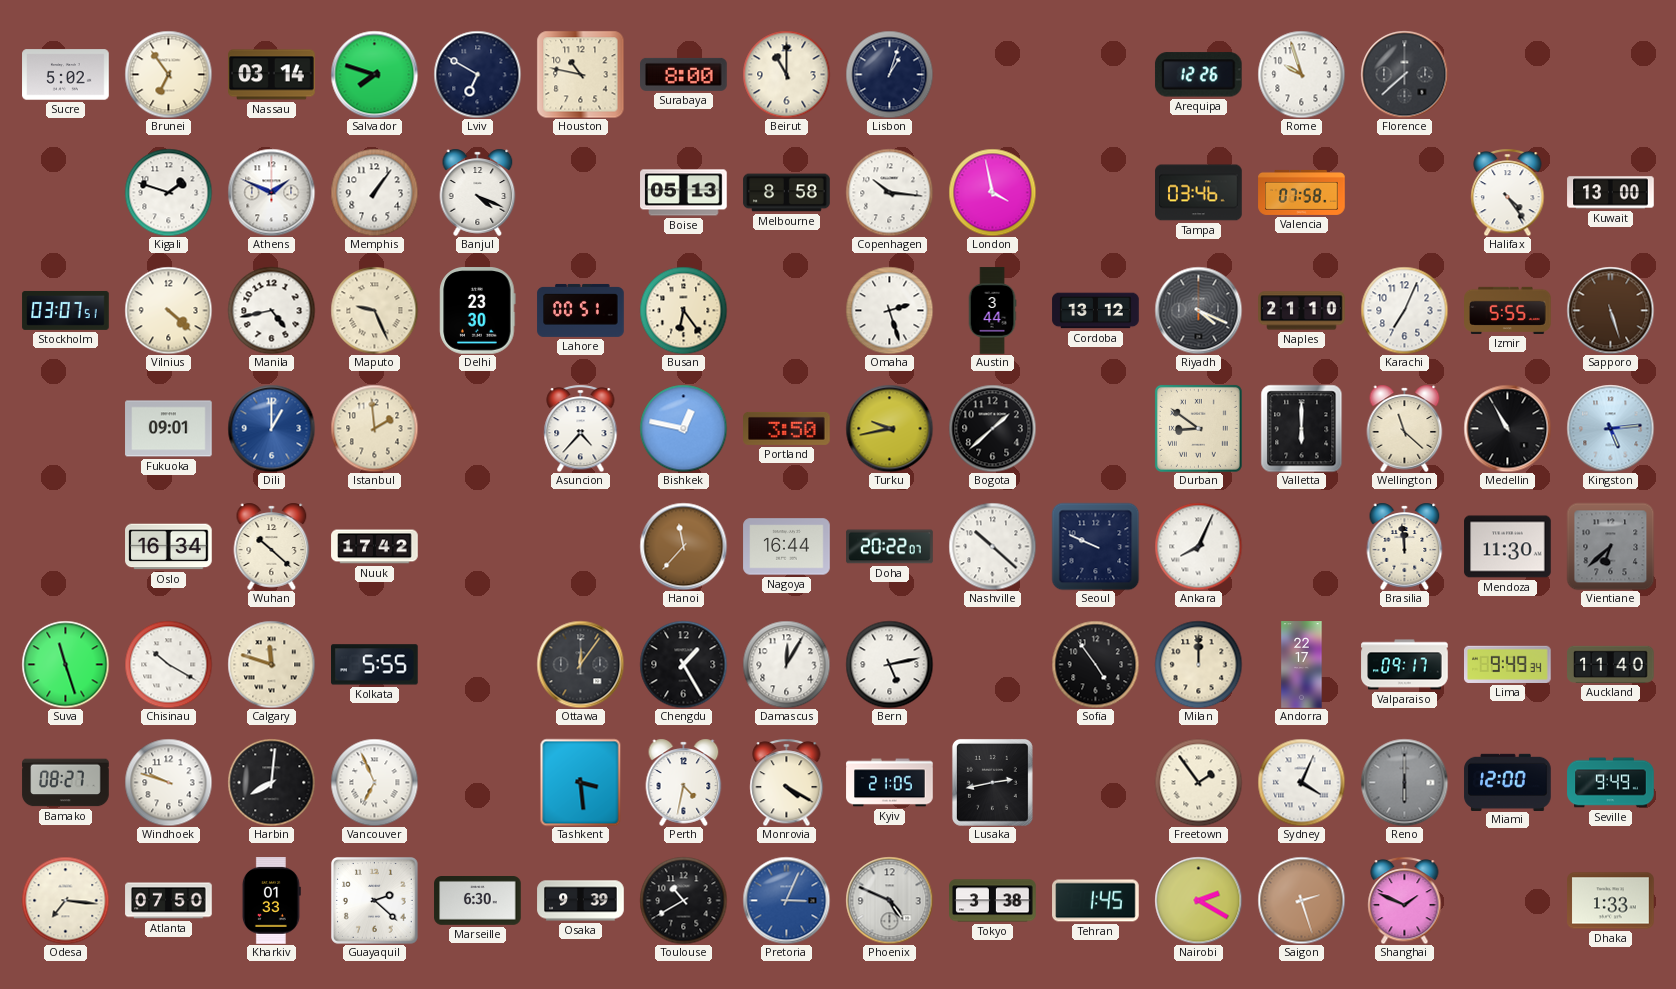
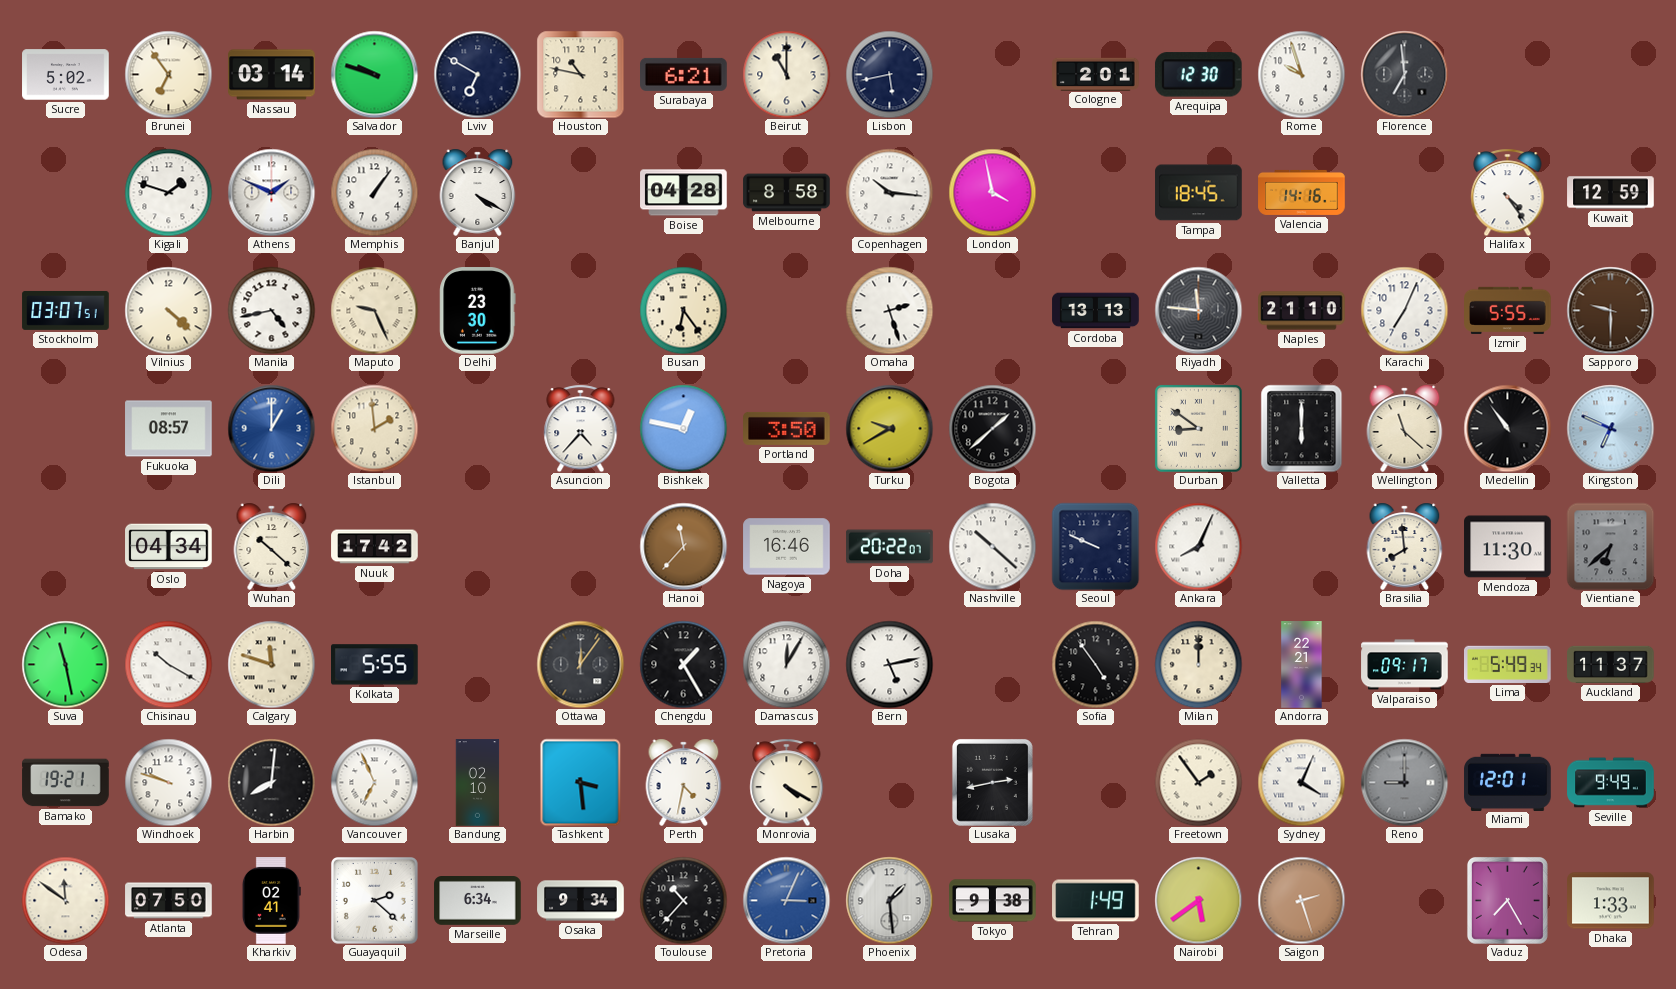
Salvador: 7:48 -> 9:48 (374, 74)
Surabaya: 8:00 -> 6:21 (684, 74)
Lisbon: 1:03 -> 5:43 (889, 74)
Cologne: none -> 2:01 (1096, 74)
Arequipa: 12:26 -> 12:30 (1198, 75)
Florence: 7:38 -> 6:59 (1404, 74)
Banjul: 4:19 -> 4:20 (478, 192)
Boise: 05:13 -> 04:28 (684, 193)
Tampa: 03:46 -> 18:45 (1199, 193)
Valencia: 07:58 -> 14:16 (1302, 192)
Kuwait: 13:00 -> 12:59 (1611, 193)
Lahore: 00:51 -> none (581, 310)
Austin: 3:44 -> none (992, 311)
Cordoba: 13:12 -> 13:13 (1096, 311)
Riyadh: 4:19 -> 11:46 (1198, 310)
Sapporo: 5:27 -> 9:30 (1610, 310)
Fukuoka: 09:01 -> 08:57 (169, 429)
Turku: 9:43 -> 9:40 (889, 428)
Medellin: 10:55 -> 10:54 (1507, 428)
Kingston: 5:14 -> 6:49 (1610, 428)
Oslo: 16:34 -> 04:34 (169, 547)
Nagoya: 16:44 -> 16:46 (787, 547)
Brasilia: 11:59 -> 7:59 (1405, 546)
Suva: 11:27 -> 11:28 (65, 664)
Andorra: 22:17 -> 22:21 (1302, 665)
Lima: 9:49 -> 5:49 (1508, 664)
Auckland: 11:40 -> 11:37 (1611, 664)
Bamako: 08:27 -> 19:21 (66, 783)
Bandung: none -> 02:10 (478, 783)
Kyiv: 21:05 -> none (890, 783)
Reno: 6:00 -> 9:00 (1404, 782)
Miami: 12:00 -> 12:01 (1508, 782)
Odesa: 7:16 -> 11:51 (65, 900)
Kharkiv: 01:33 -> 02:41 (271, 901)
Marseille: 6:30 -> 6:34 (478, 901)
Osaka: 9:39 -> 9:34 (581, 901)
Toulouse: 10:40 -> 10:37 (683, 900)
Phoenix: 4:49 -> 1:29 (889, 900)
Tokyo: 3:38 -> 9:38 (993, 901)
Tehran: 1:45 -> 1:49 (1096, 901)
Nairobi: 2:20 -> 5:39 (1198, 900)
Shanghai: 1:49 -> none (1405, 900)
Vaduz: none -> 7:25 (1507, 900)
